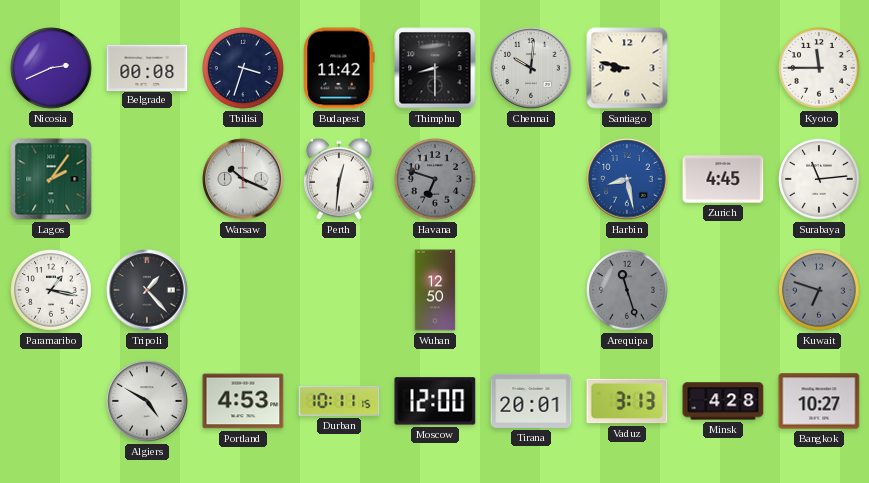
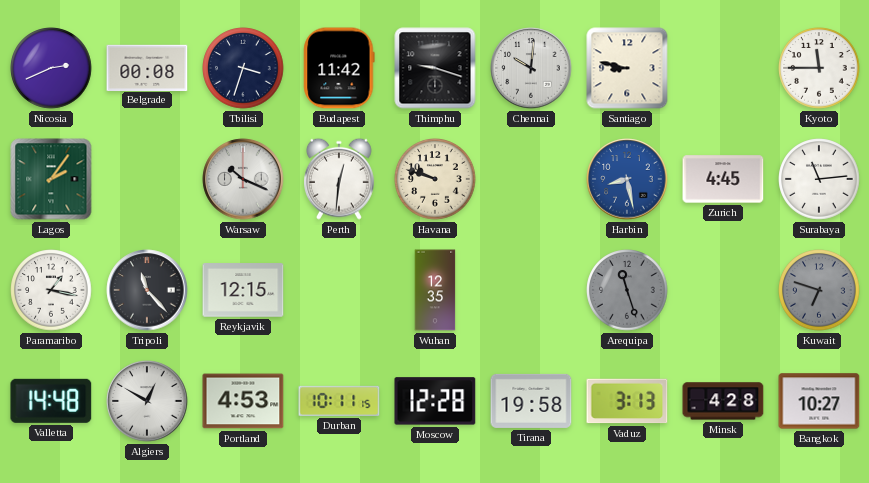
Thimphu: 8:30 -> 9:18 (435, 68)
Havana: 6:48 -> 9:48 (435, 179)
Havana dial: grey -> cream (435, 179)
Tripoli: 1:23 -> 11:23 (147, 290)
Reykjavik: none -> 12:15 (243, 290)
Wuhan: 12:50 -> 12:35 (435, 290)
Valletta: none -> 14:48 (51, 401)
Algiers: 4:50 -> 12:50 (147, 401)
Moscow: 12:00 -> 12:28 (435, 401)
Tirana: 20:01 -> 19:58 (531, 401)
